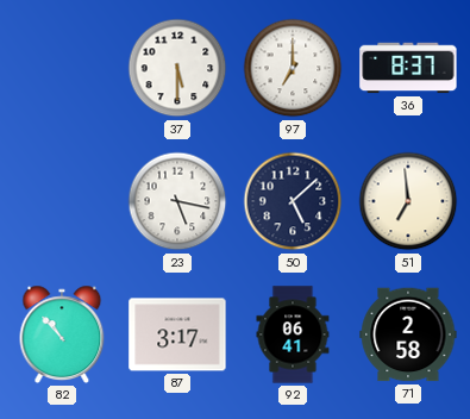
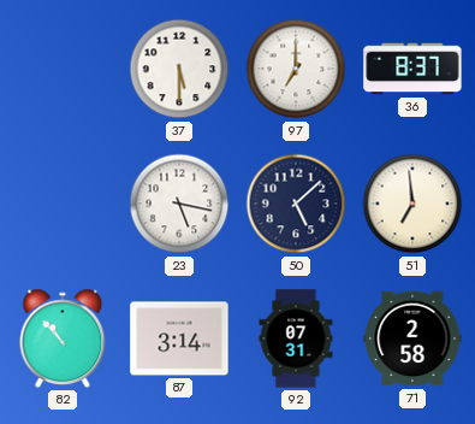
87: 3:17 -> 3:14 (179, 338)
92: 06:41 -> 07:31 (296, 338)
